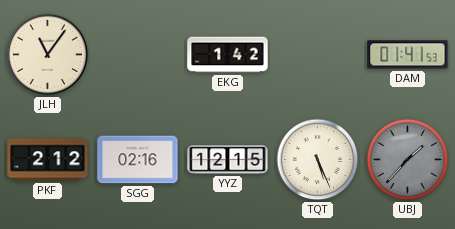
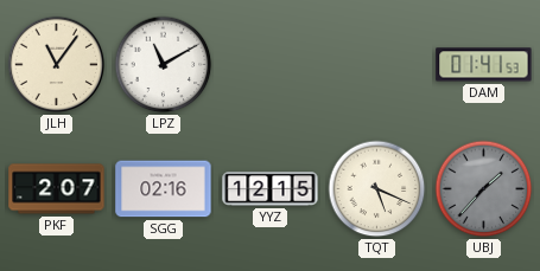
LPZ: none -> 11:10 (164, 65)
EKG: 1:42 -> none (228, 55)
PKF: 2:12 -> 2:07 (57, 189)
TQT: 5:26 -> 5:19 (377, 189)
